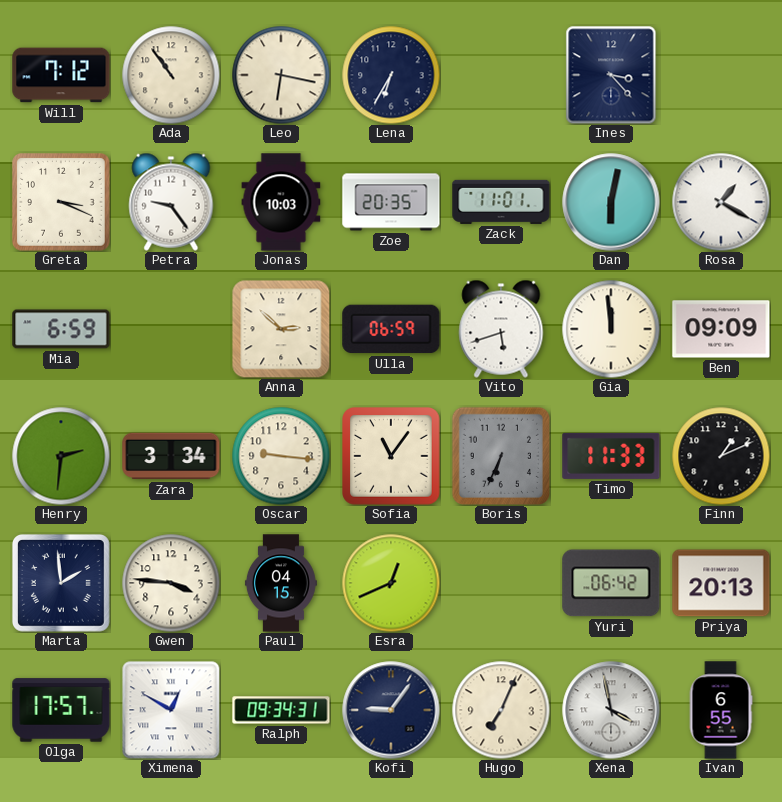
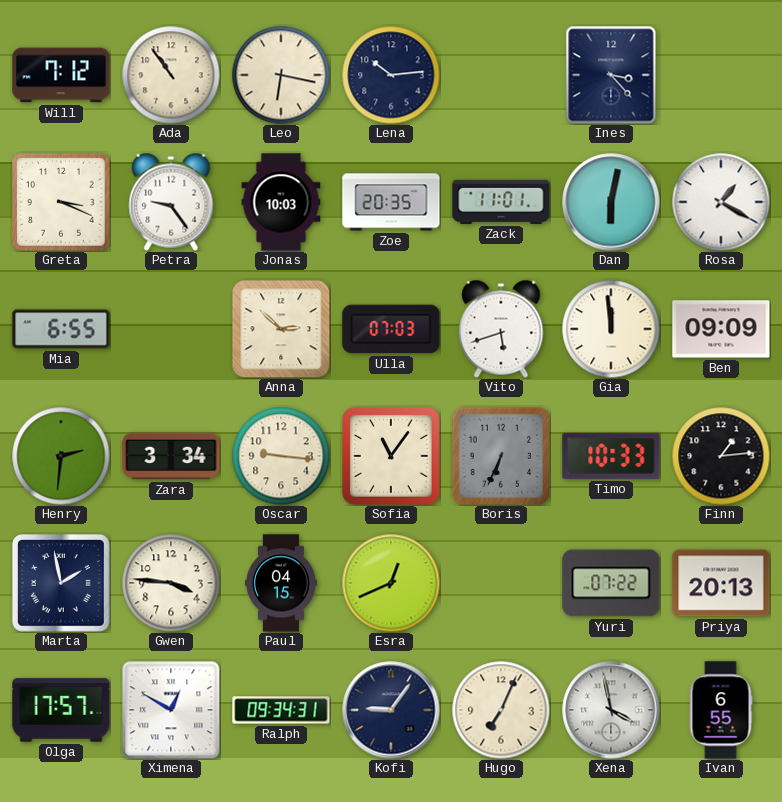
Lena: 6:35 -> 10:14 (391, 75)
Mia: 6:59 -> 6:55 (61, 329)
Ulla: 06:59 -> 07:03 (391, 329)
Timo: 11:33 -> 10:33 (611, 456)
Finn: 1:11 -> 1:14 (721, 456)
Marta: 1:59 -> 1:58 (61, 583)
Yuri: 06:42 -> 07:22 (611, 583)
